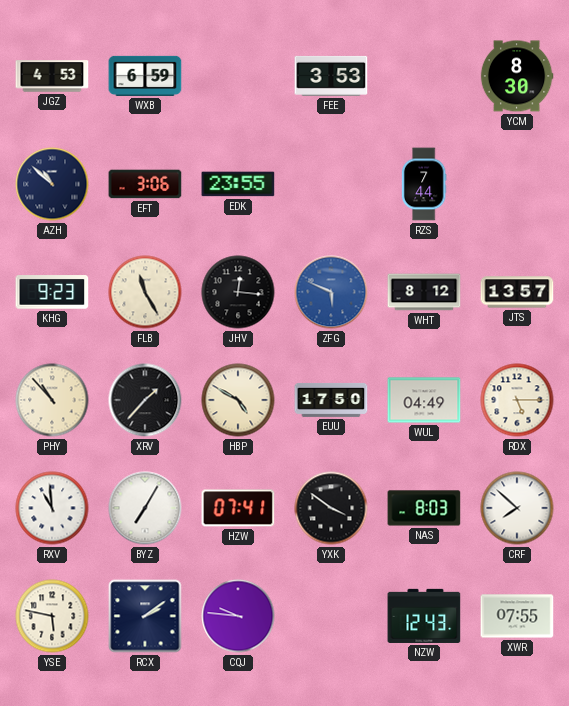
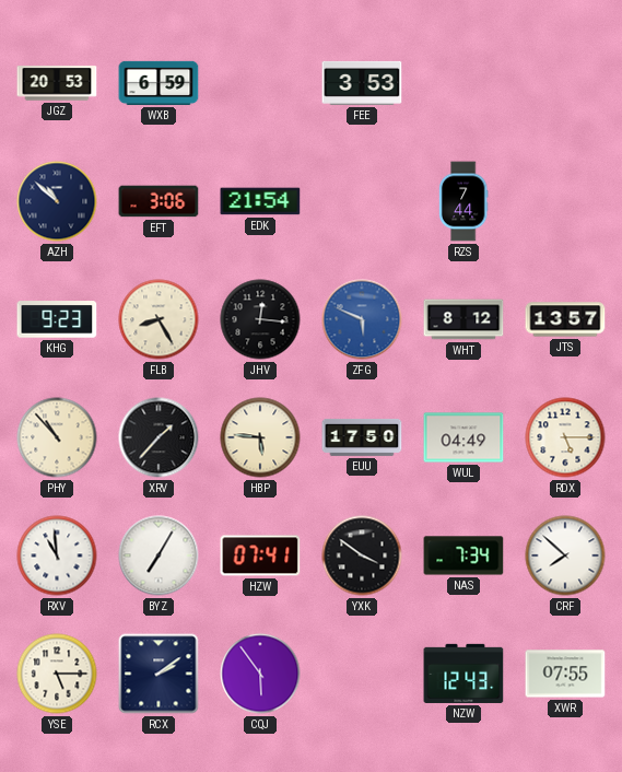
JGZ: 4:53 -> 20:53 (57, 83)
YCM: 8:30 -> none (517, 76)
EDK: 23:55 -> 21:54 (260, 201)
FLB: 11:25 -> 8:25 (159, 319)
HBP: 4:50 -> 5:46 (260, 437)
NAS: 8:03 -> 7:34 (463, 555)
YSE: 5:47 -> 5:15 (57, 674)
CQJ: 9:46 -> 5:54 (260, 674)
